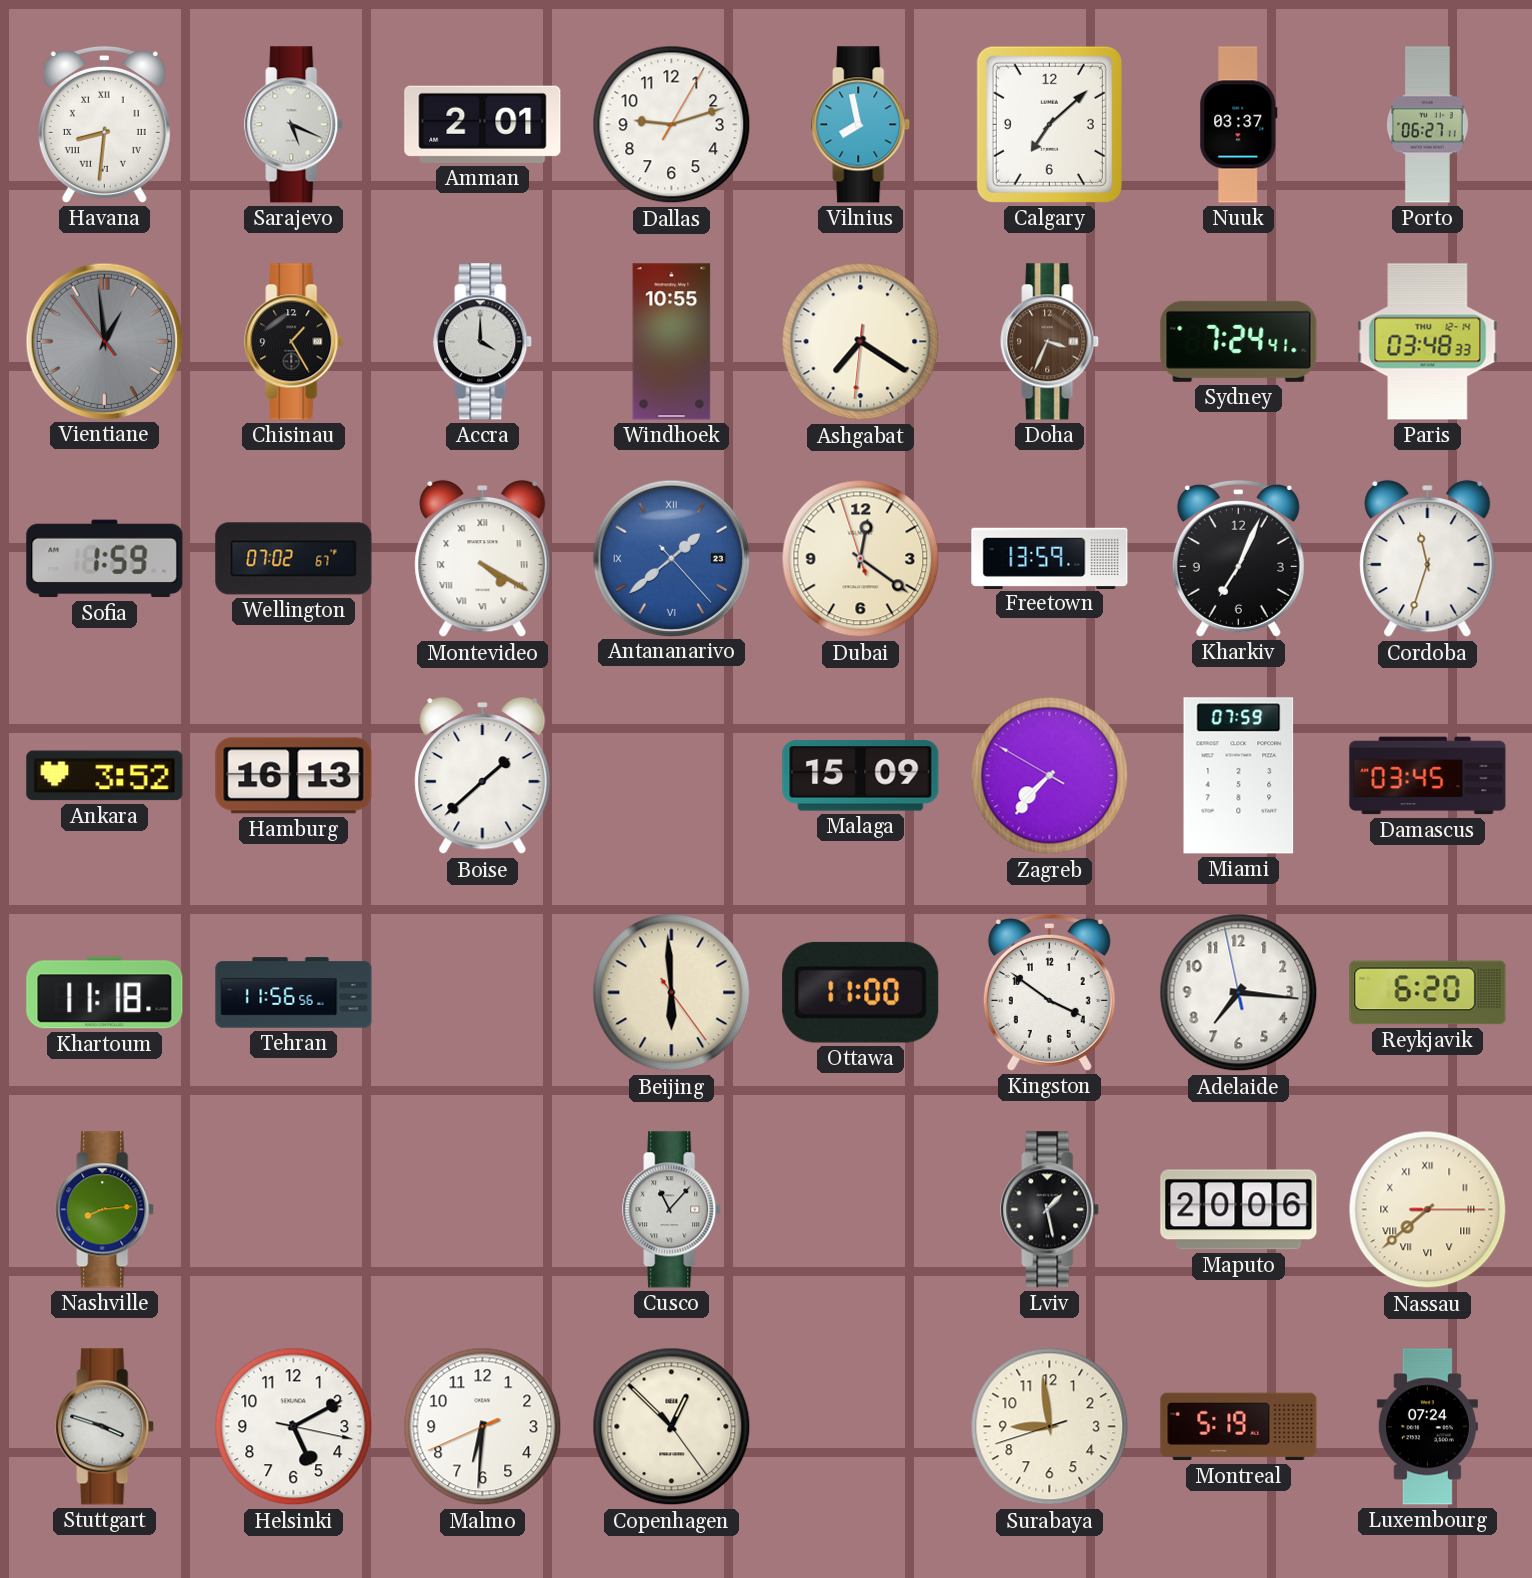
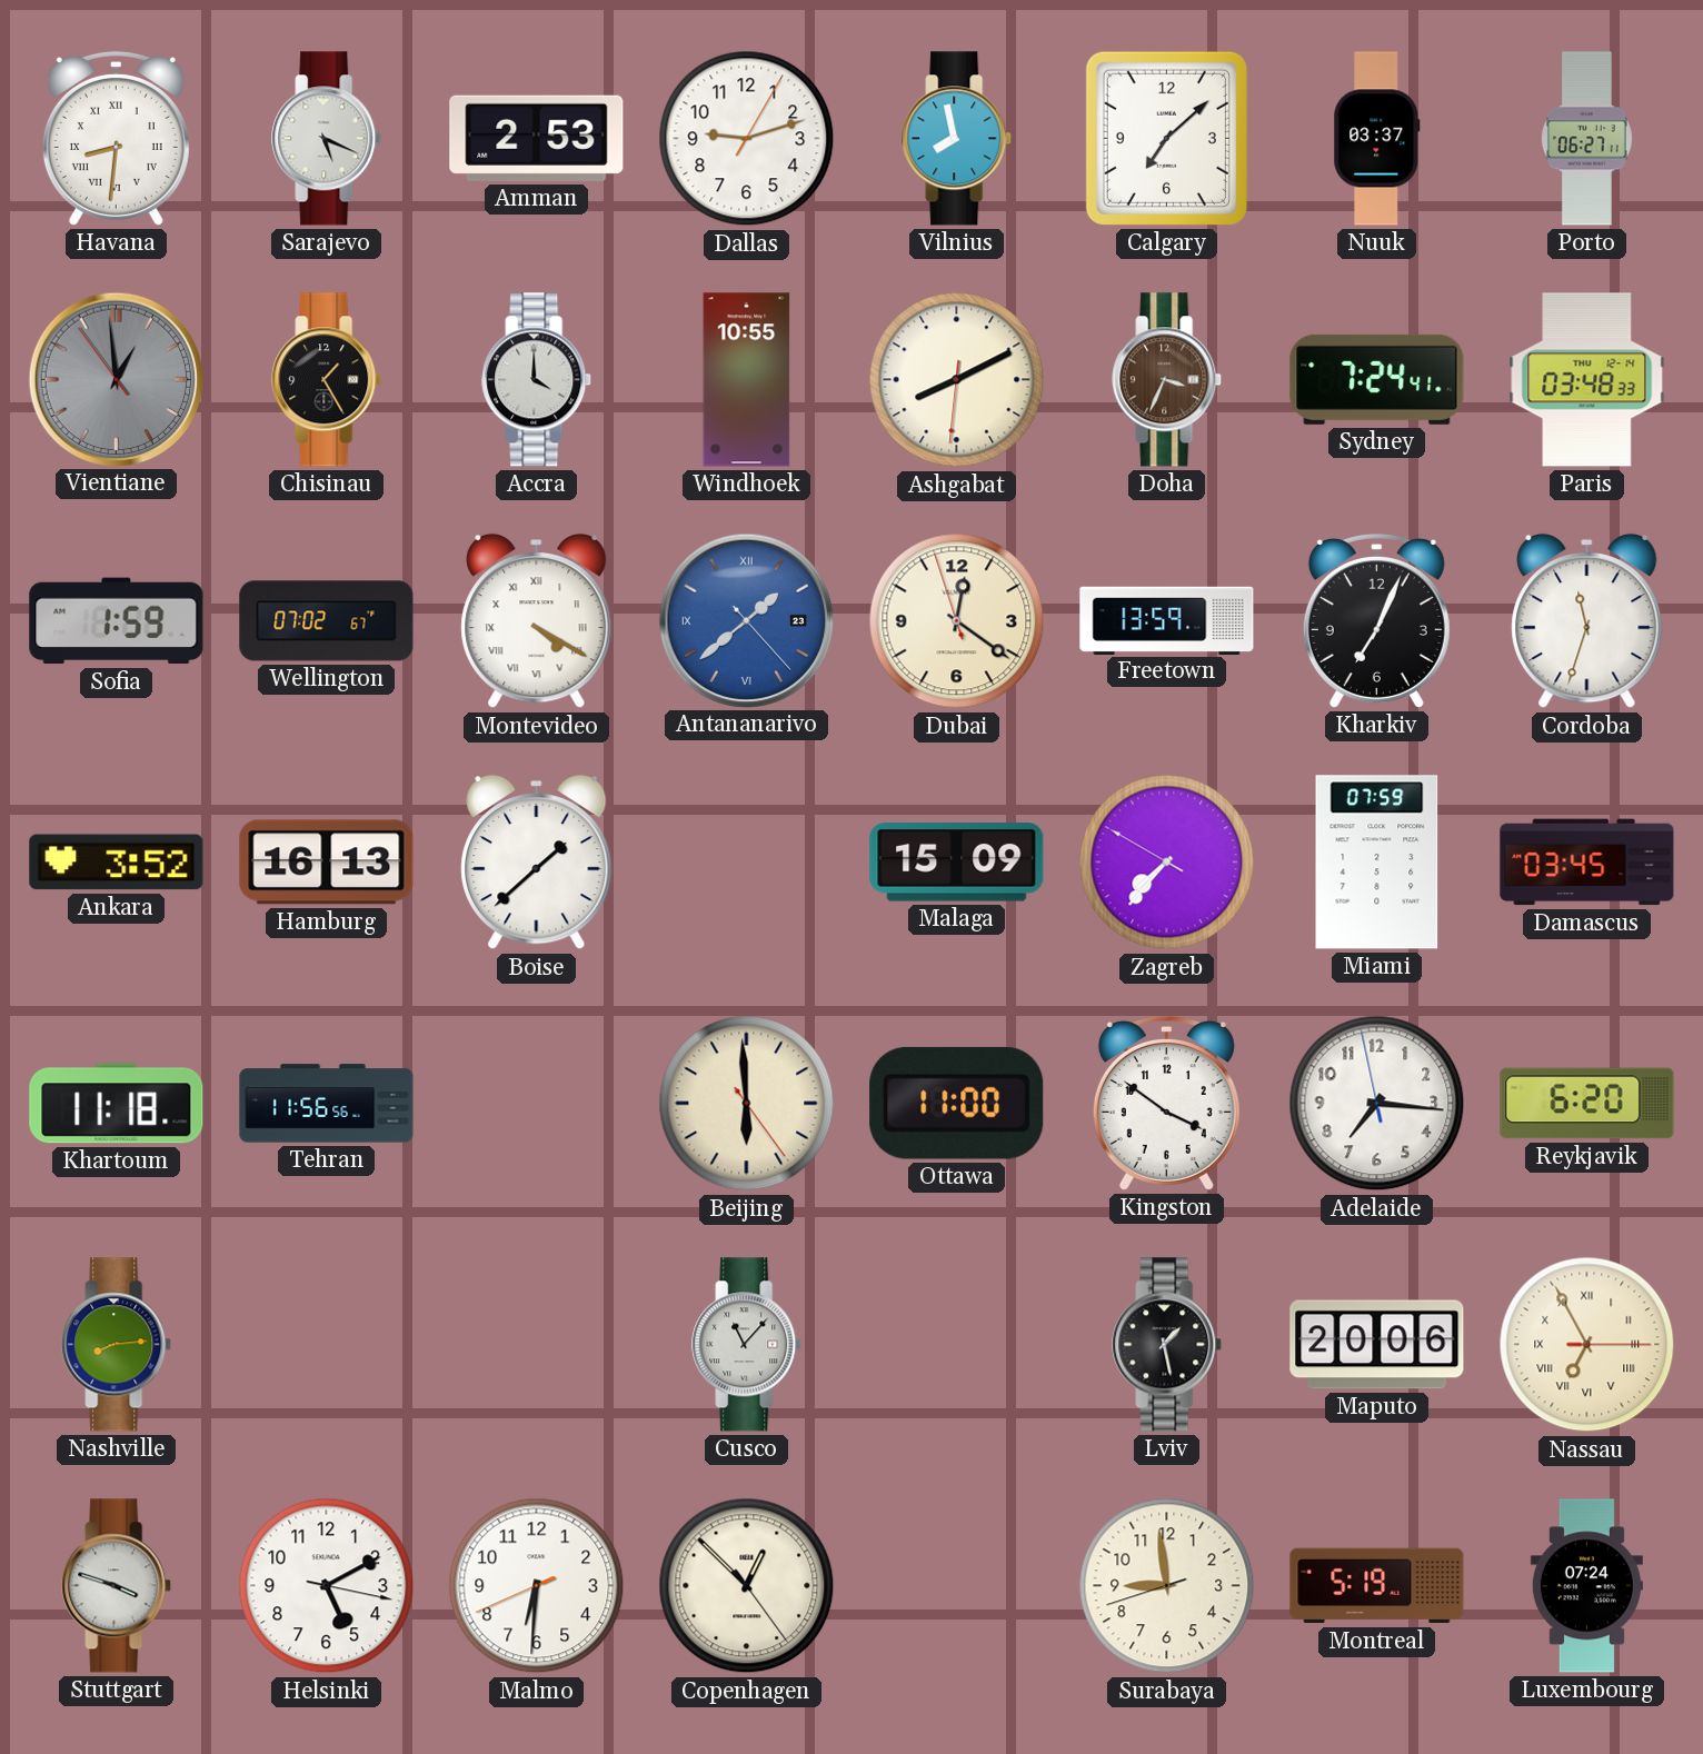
Amman: 2:01 -> 2:53 (537, 138)
Ashgabat: 7:20 -> 8:10 (957, 380)
Nassau: 7:38 -> 6:55 (1587, 1345)
